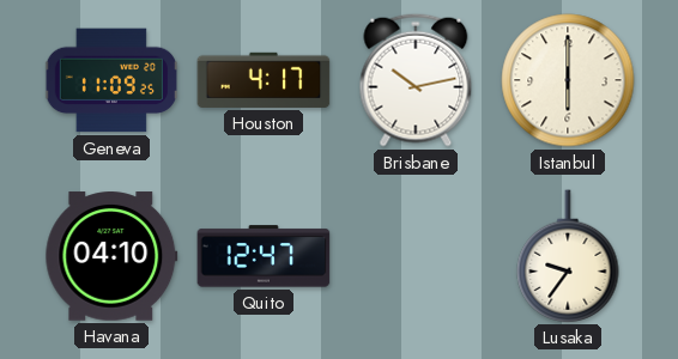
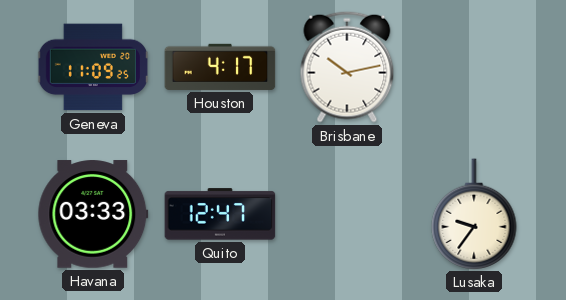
Istanbul: 6:00 -> none (568, 80)
Havana: 04:10 -> 03:33 (93, 214)
